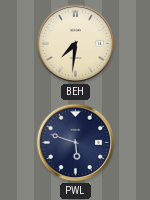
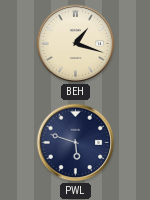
BEH: 7:31 -> 1:18 (76, 44)
